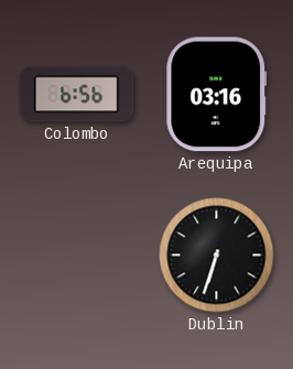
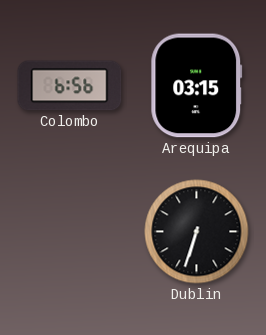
Arequipa: 03:16 -> 03:15 (197, 86)
